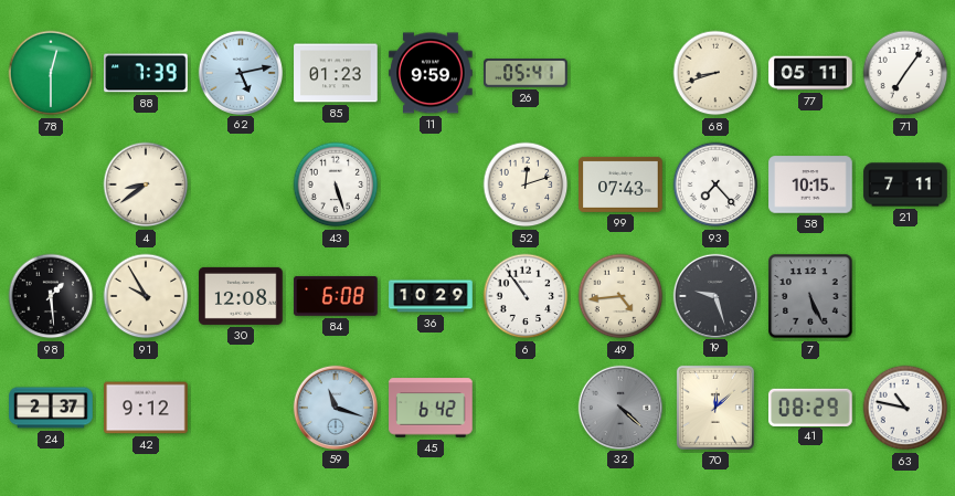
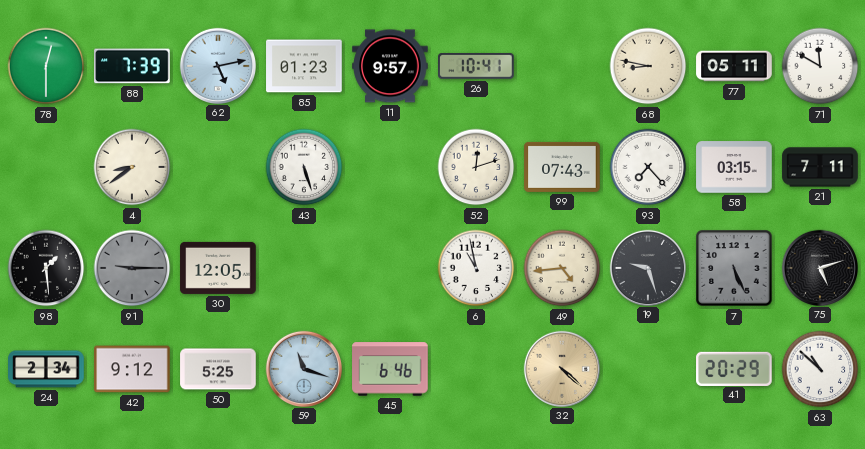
11: 9:59 -> 9:57 (390, 66)
26: 05:41 -> 10:41 (476, 67)
68: 8:42 -> 8:47 (648, 66)
71: 7:06 -> 11:50 (820, 66)
58: 10:15 -> 03:15 (734, 167)
91: 9:55 -> 9:15 (132, 268)
91 dial: cream -> grey (132, 268)
30: 12:08 -> 12:05 (218, 268)
84: 6:08 -> none (336, 296)
36: 10:29 -> none (431, 296)
6: 10:54 -> 10:58 (476, 268)
75: none -> 5:12 (819, 267)
24: 2:37 -> 2:34 (46, 369)
50: none -> 5:25 (218, 369)
45: 6:42 -> 6:46 (390, 369)
32 dial: grey -> champagne (561, 368)
70: 12:08 -> none (715, 408)
41: 08:29 -> 20:29 (734, 368)
63: 10:47 -> 10:52 (820, 369)
